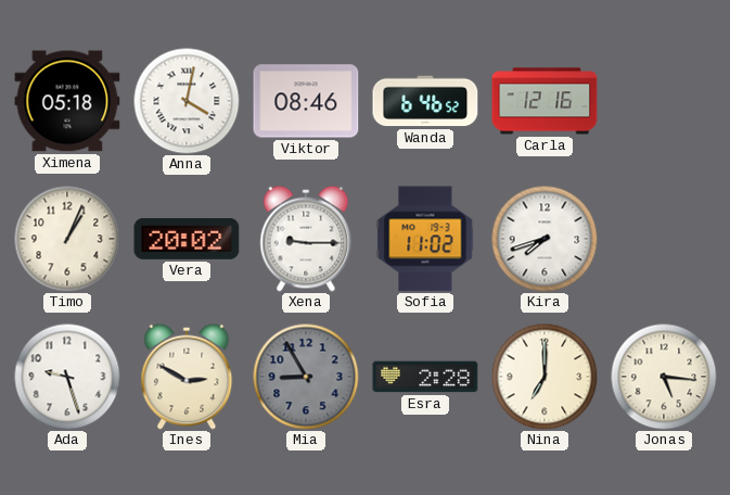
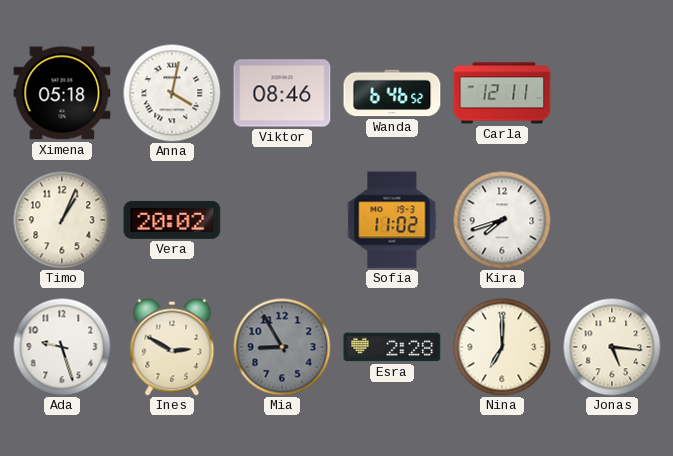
Carla: 12:16 -> 12:11 (502, 93)
Xena: 9:15 -> none (306, 239)
